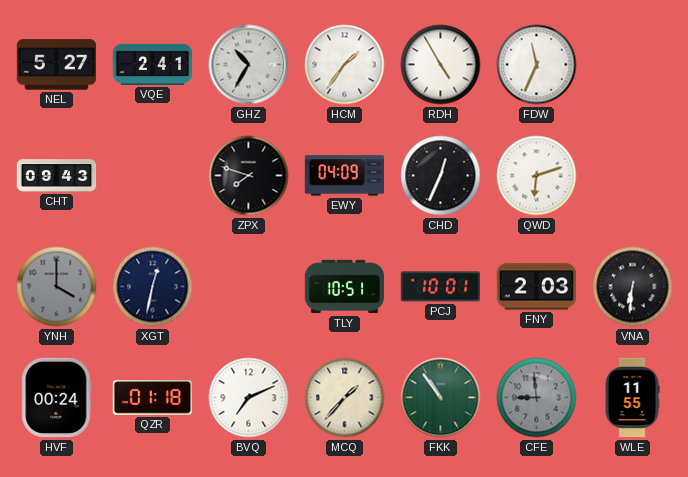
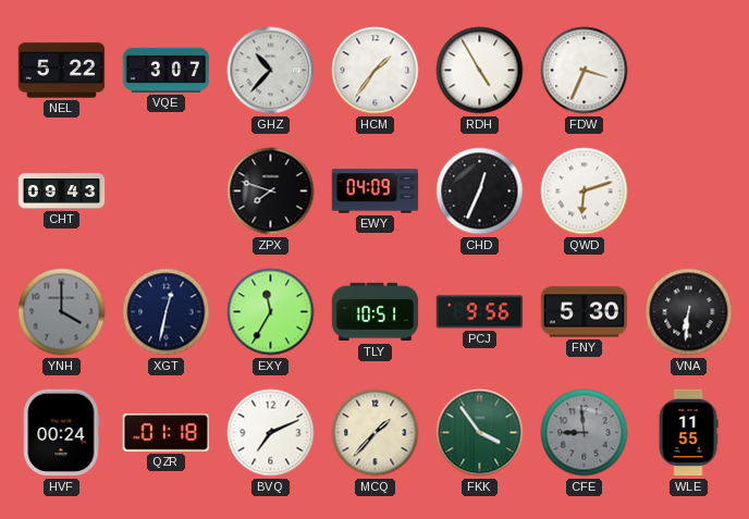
NEL: 5:27 -> 5:22 (62, 71)
VQE: 2:41 -> 3:07 (167, 70)
GHZ: 10:35 -> 10:37 (271, 71)
FDW: 11:34 -> 3:34 (585, 71)
EXY: none -> 11:35 (271, 312)
PCJ: 10:01 -> 9:56 (479, 312)
FNY: 2:03 -> 5:30 (585, 312)
FKK: 10:54 -> 3:54 (480, 433)
